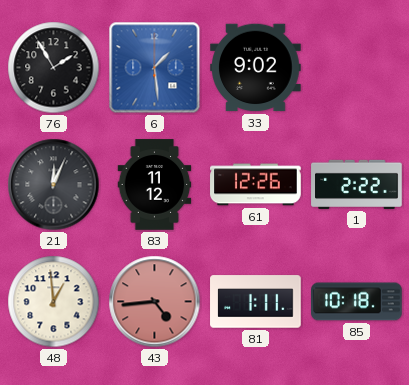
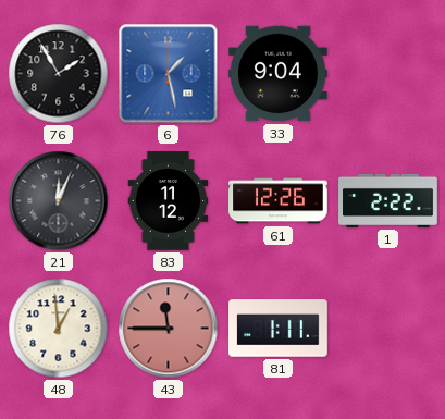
6: 1:29 -> 1:28 (169, 74)
33: 9:02 -> 9:04 (279, 74)
43: 4:44 -> 11:45 (169, 329)
85: 10:18 -> none (357, 302)
